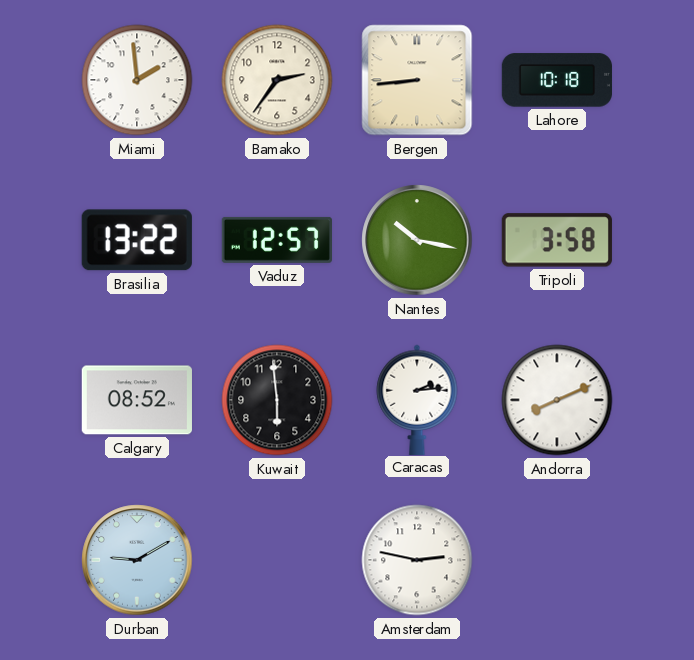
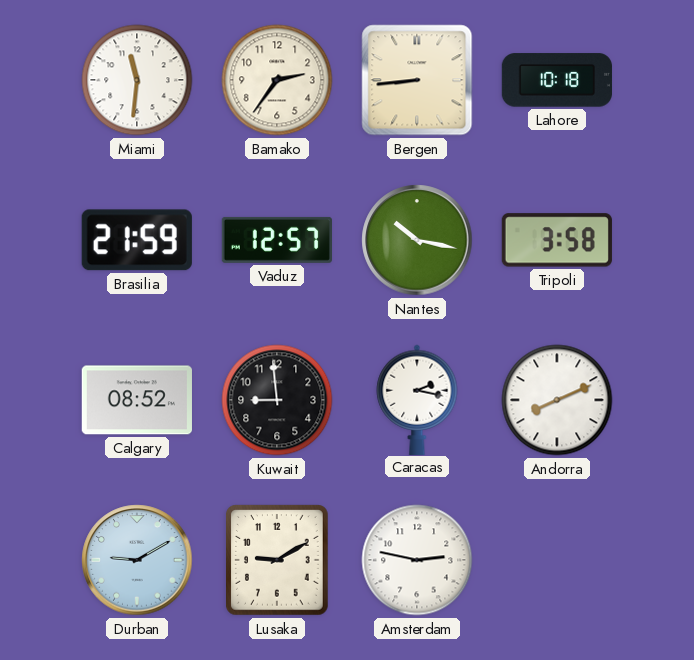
Miami: 1:59 -> 11:31 (137, 80)
Brasilia: 13:22 -> 21:59 (137, 240)
Kuwait: 5:59 -> 8:59 (277, 400)
Caracas: 2:14 -> 2:17 (417, 399)
Lusaka: none -> 9:10 (278, 560)
